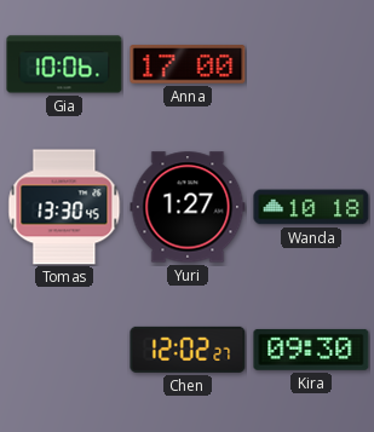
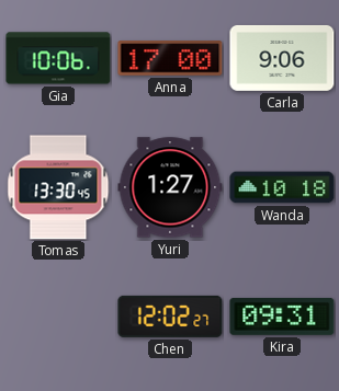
Carla: none -> 9:06 (282, 58)
Kira: 09:30 -> 09:31 (282, 317)
